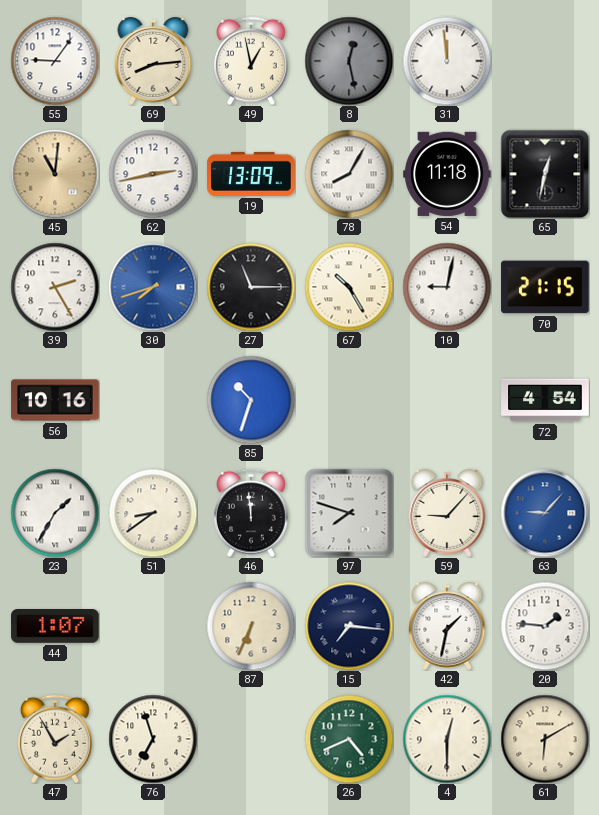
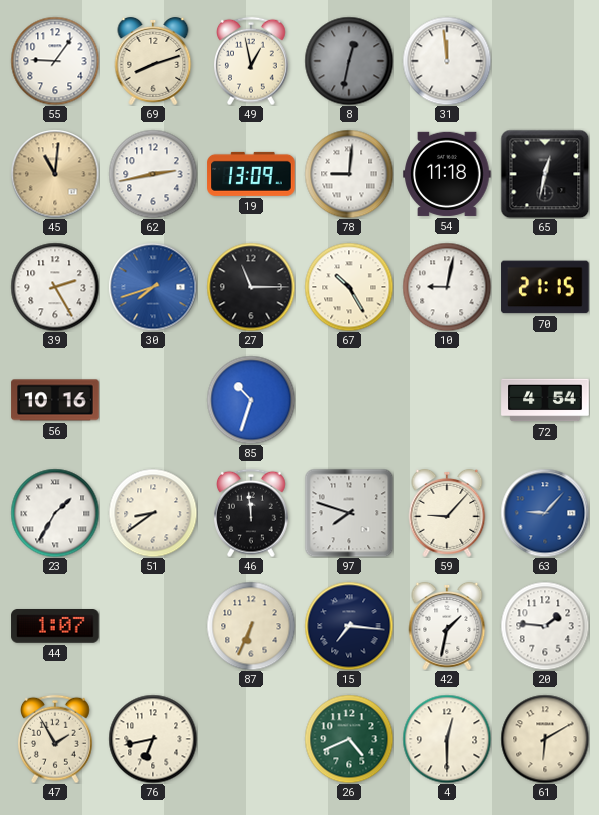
69: 8:14 -> 8:12 (153, 61)
8: 12:28 -> 12:32 (349, 61)
78: 8:05 -> 9:01 (349, 174)
76: 6:57 -> 6:43 (153, 739)
